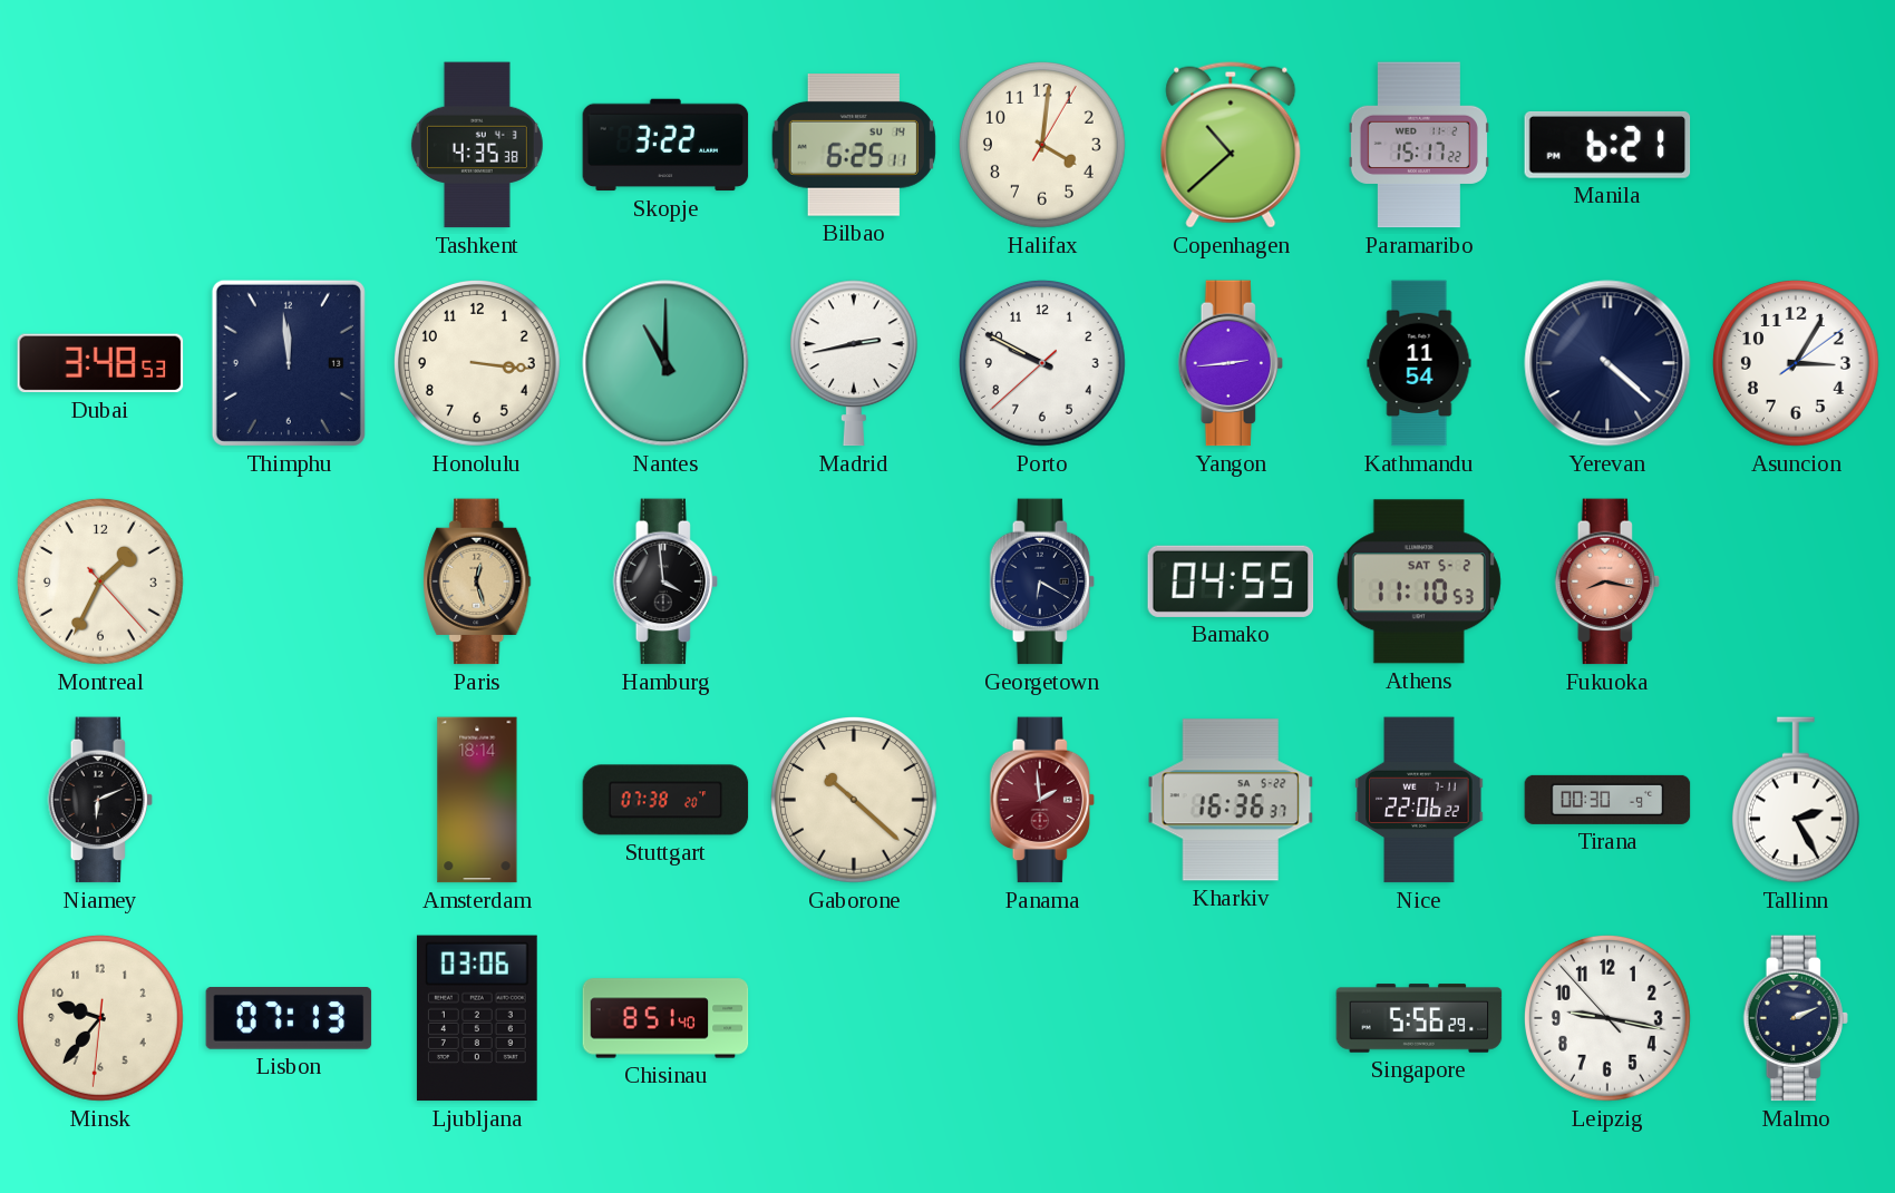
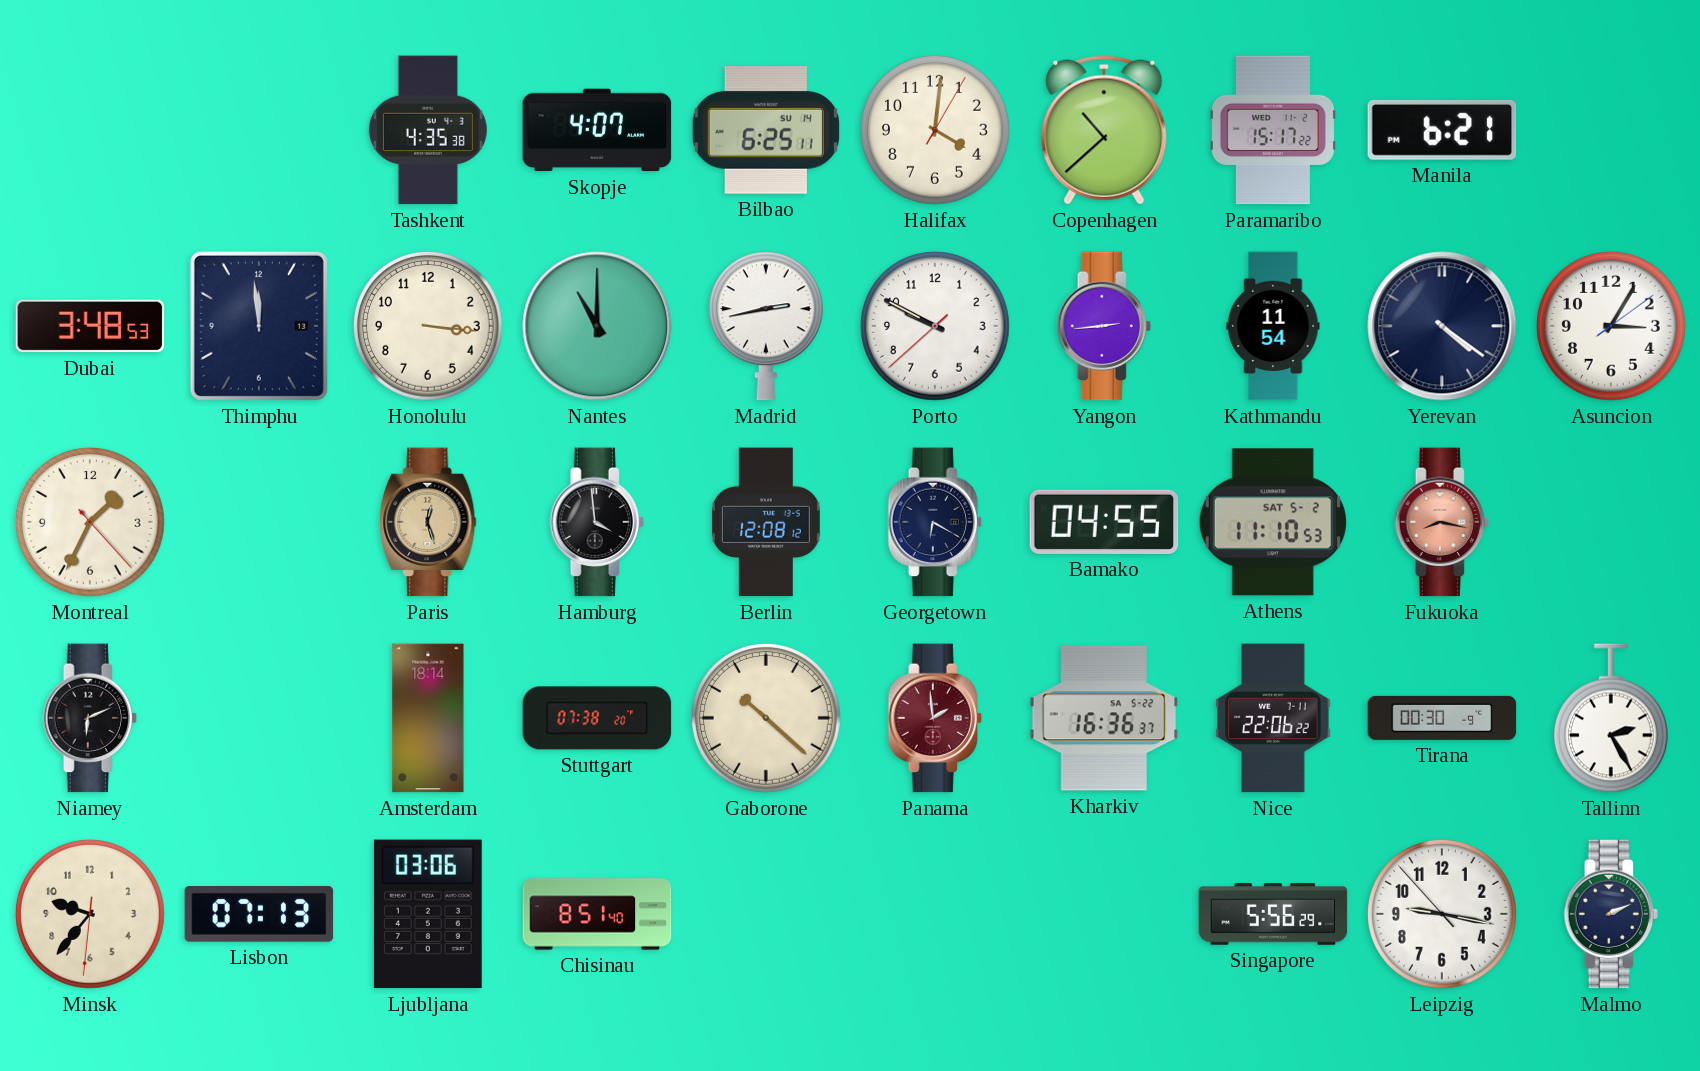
Skopje: 3:22 -> 4:07 (597, 130)
Yerevan: 4:22 -> 4:21 (1442, 326)
Berlin: none -> 12:08 (766, 522)
